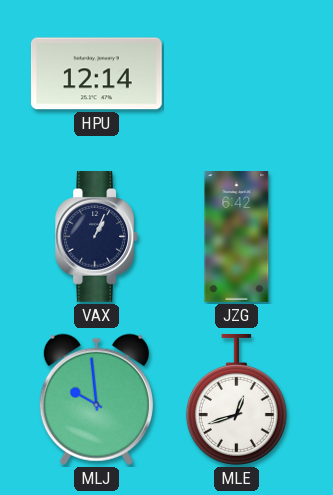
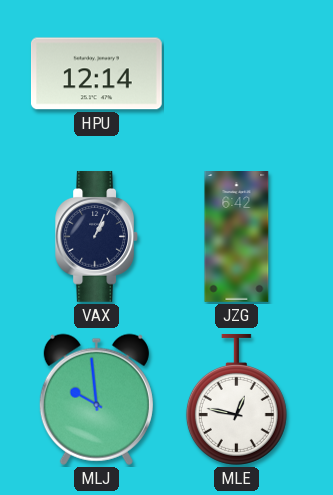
MLE: 12:42 -> 12:47 (236, 399)
